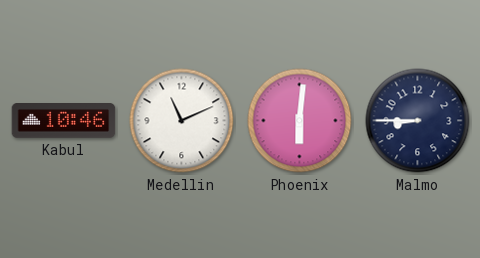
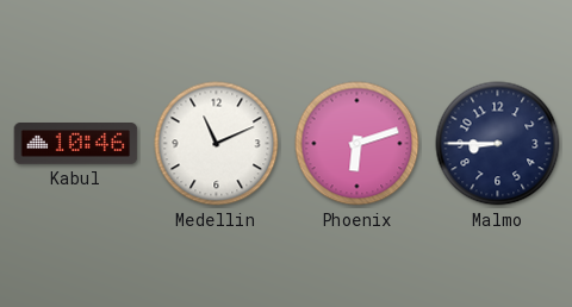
Phoenix: 6:01 -> 6:12 (357, 144)
